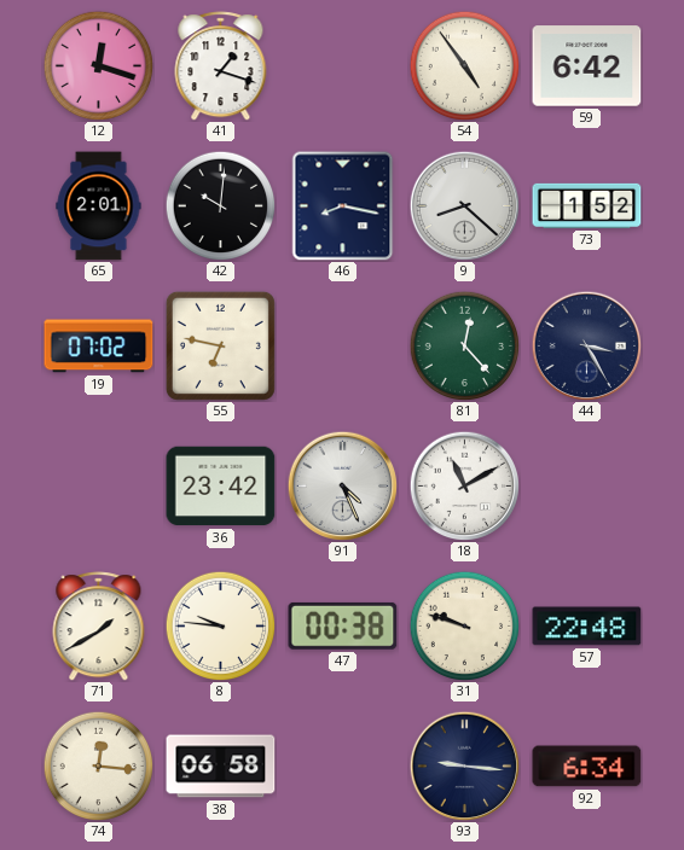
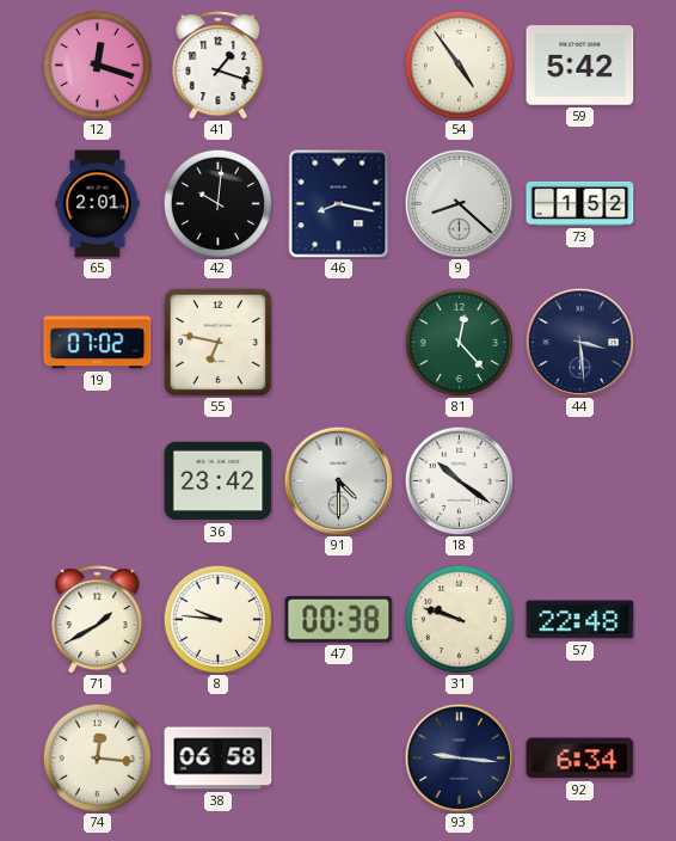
59: 6:42 -> 5:42 (580, 66)
44: 3:25 -> 3:29 (579, 342)
91: 4:26 -> 4:30 (338, 480)
18: 11:10 -> 10:21 (459, 480)
